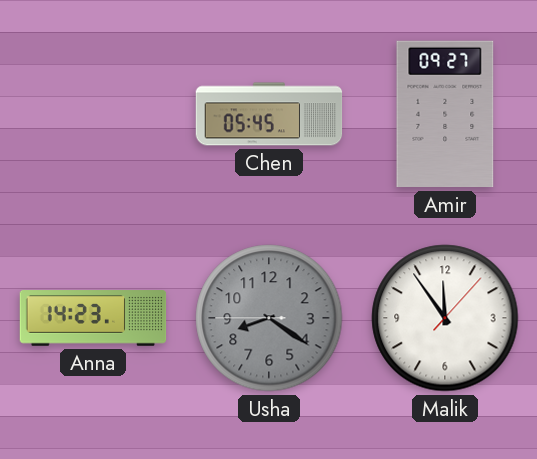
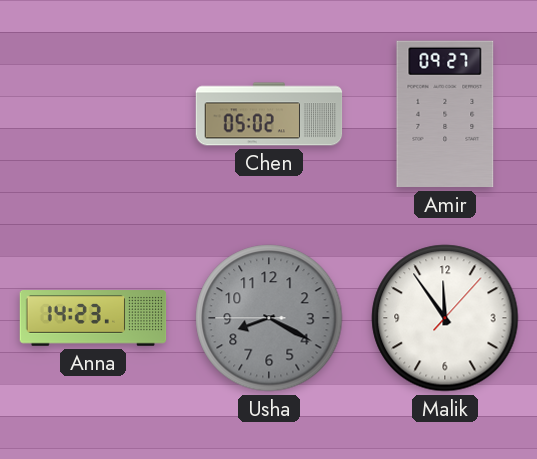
Chen: 05:45 -> 05:02 (269, 114)
Usha: 8:20 -> 8:19 (269, 318)
